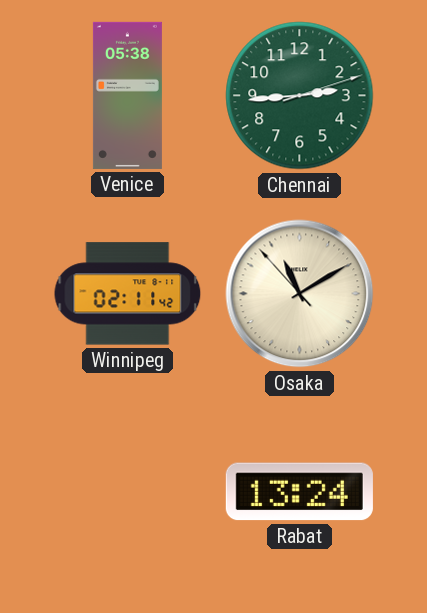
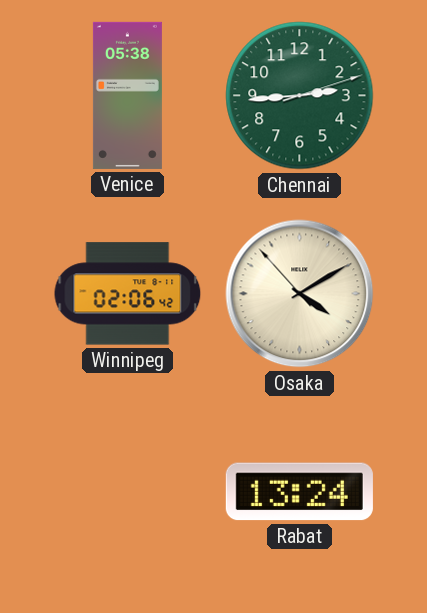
Winnipeg: 02:11 -> 02:06 (128, 294)
Osaka: 11:09 -> 4:09 (300, 294)
